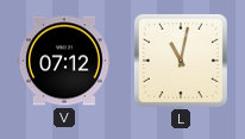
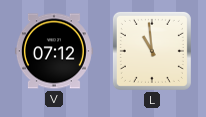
L: 11:02 -> 10:59 (152, 51)
